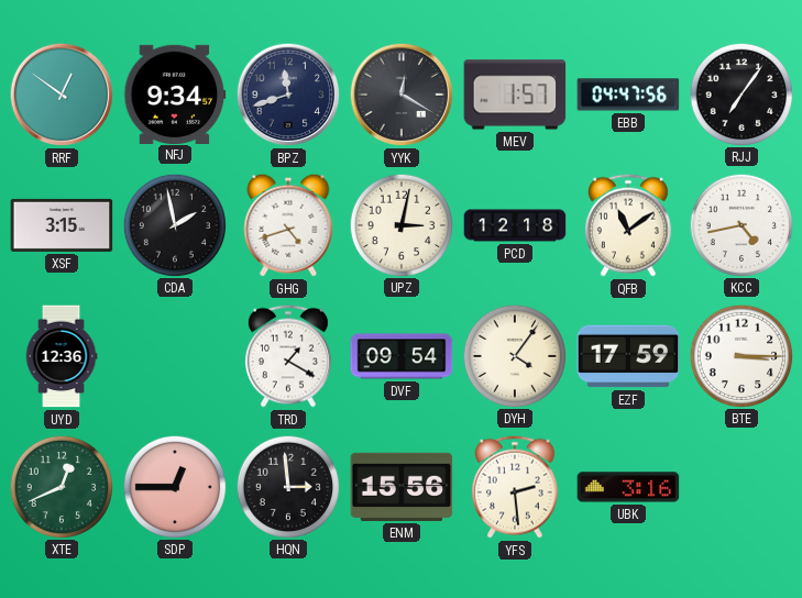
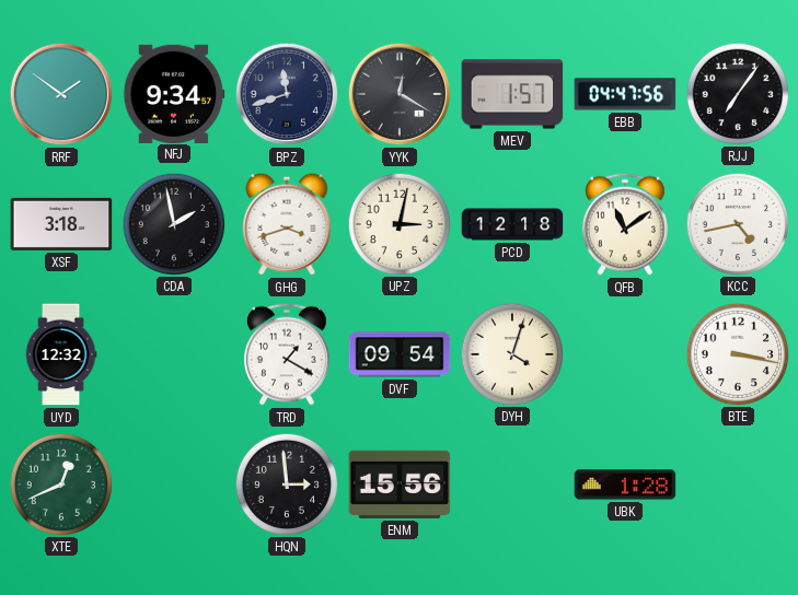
RRF: 12:51 -> 1:51 (61, 94)
XSF: 3:15 -> 3:18 (61, 224)
GHG: 4:42 -> 3:42 (287, 224)
UYD: 12:36 -> 12:32 (61, 354)
DYH: 4:06 -> 4:03 (511, 353)
EZF: 17:59 -> none (628, 356)
BTE: 3:15 -> 3:17 (737, 353)
SDP: 12:45 -> none (174, 486)
YFS: 2:29 -> none (515, 487)
UBK: 3:16 -> 1:28 (625, 485)
